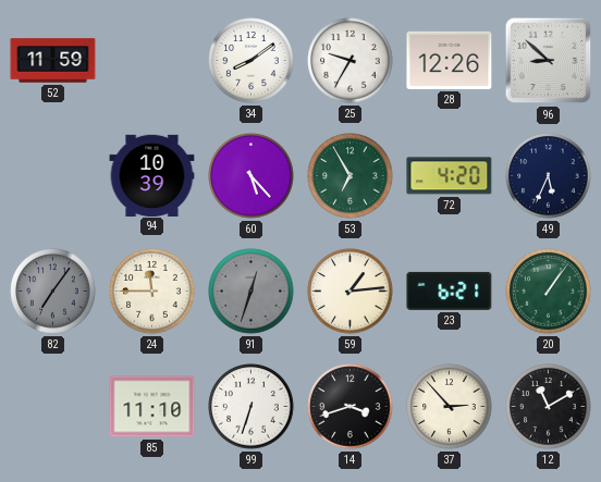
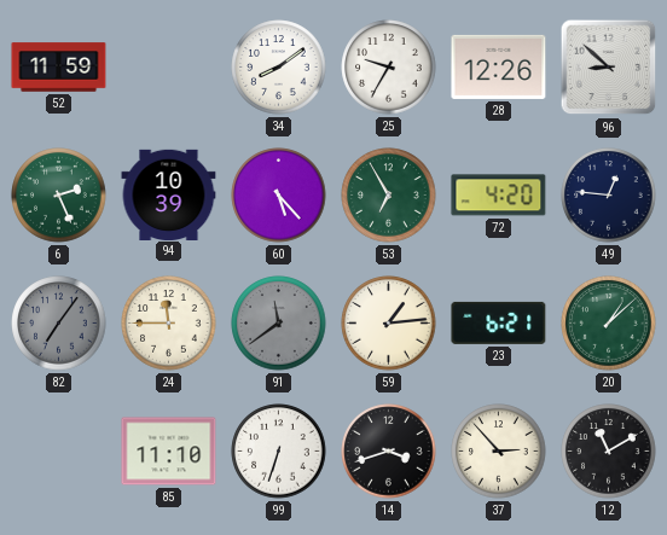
6: none -> 2:26 (59, 196)
49: 5:34 -> 12:46 (609, 196)
91: 12:33 -> 11:39 (279, 324)
20: 1:06 -> 1:08 (609, 324)
